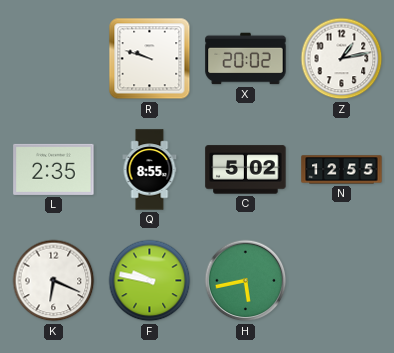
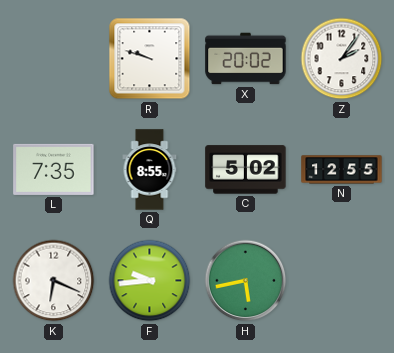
Z: 1:13 -> 2:06 (342, 59)
L: 2:35 -> 7:35 (54, 169)
F: 9:47 -> 9:44 (150, 281)
